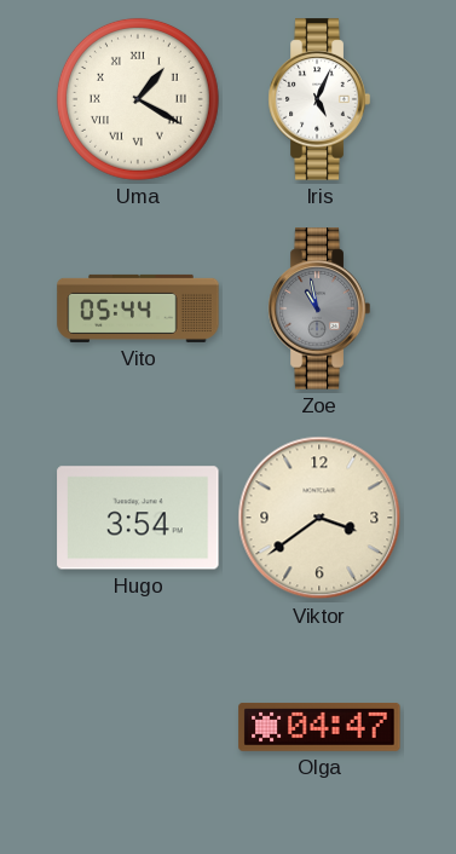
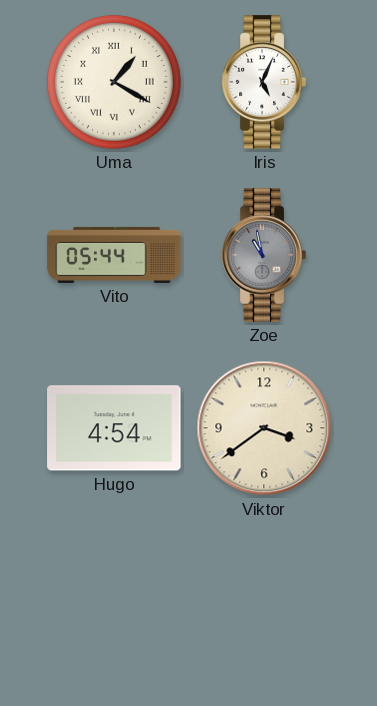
Hugo: 3:54 -> 4:54 (114, 428)
Olga: 04:47 -> none (319, 727)
